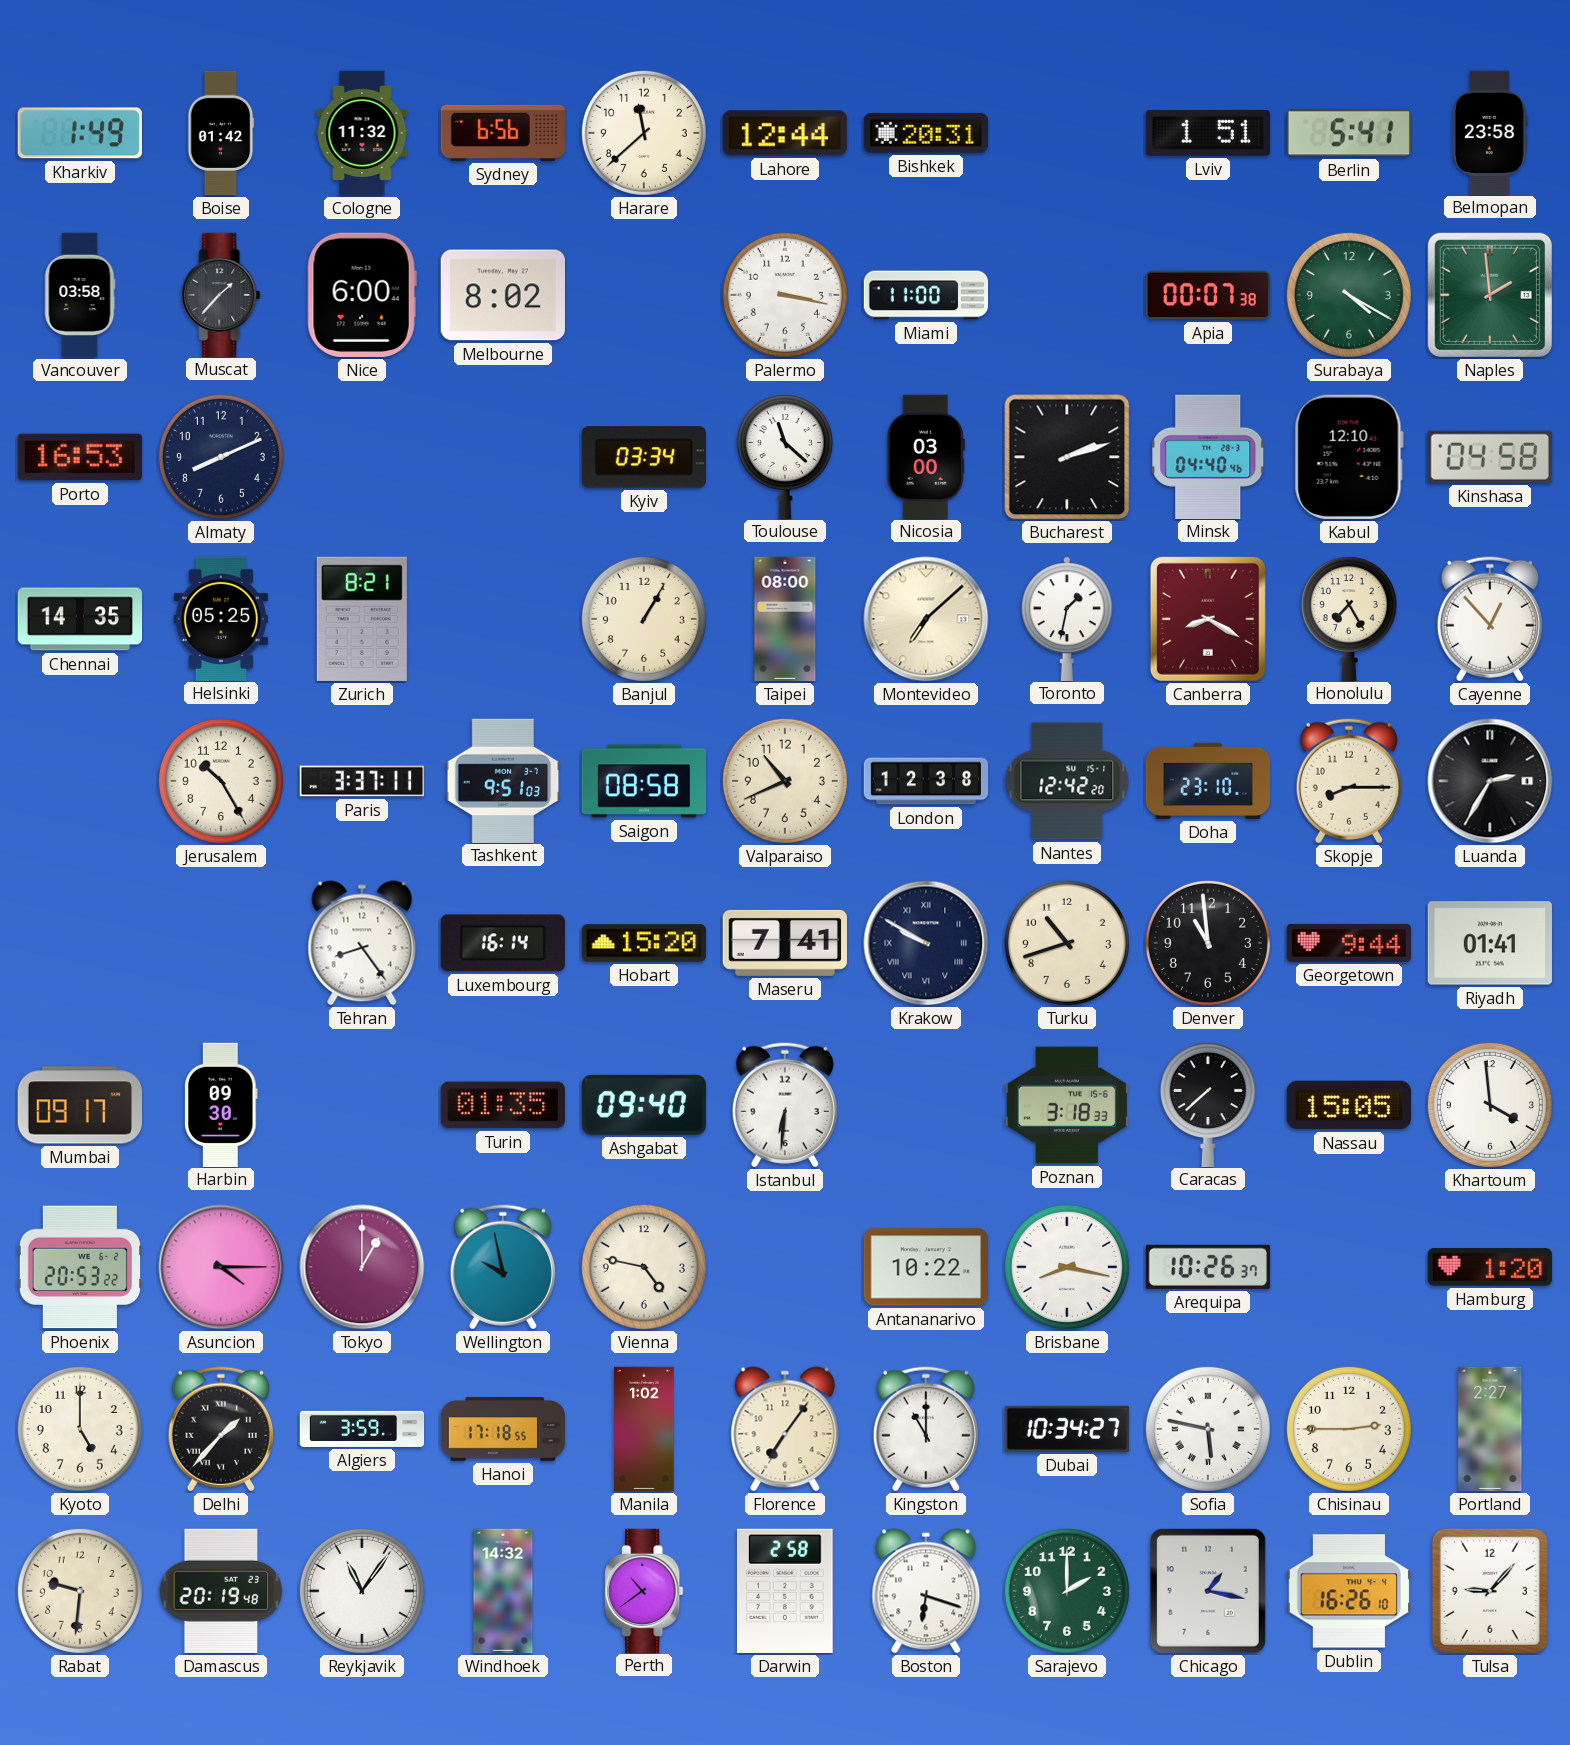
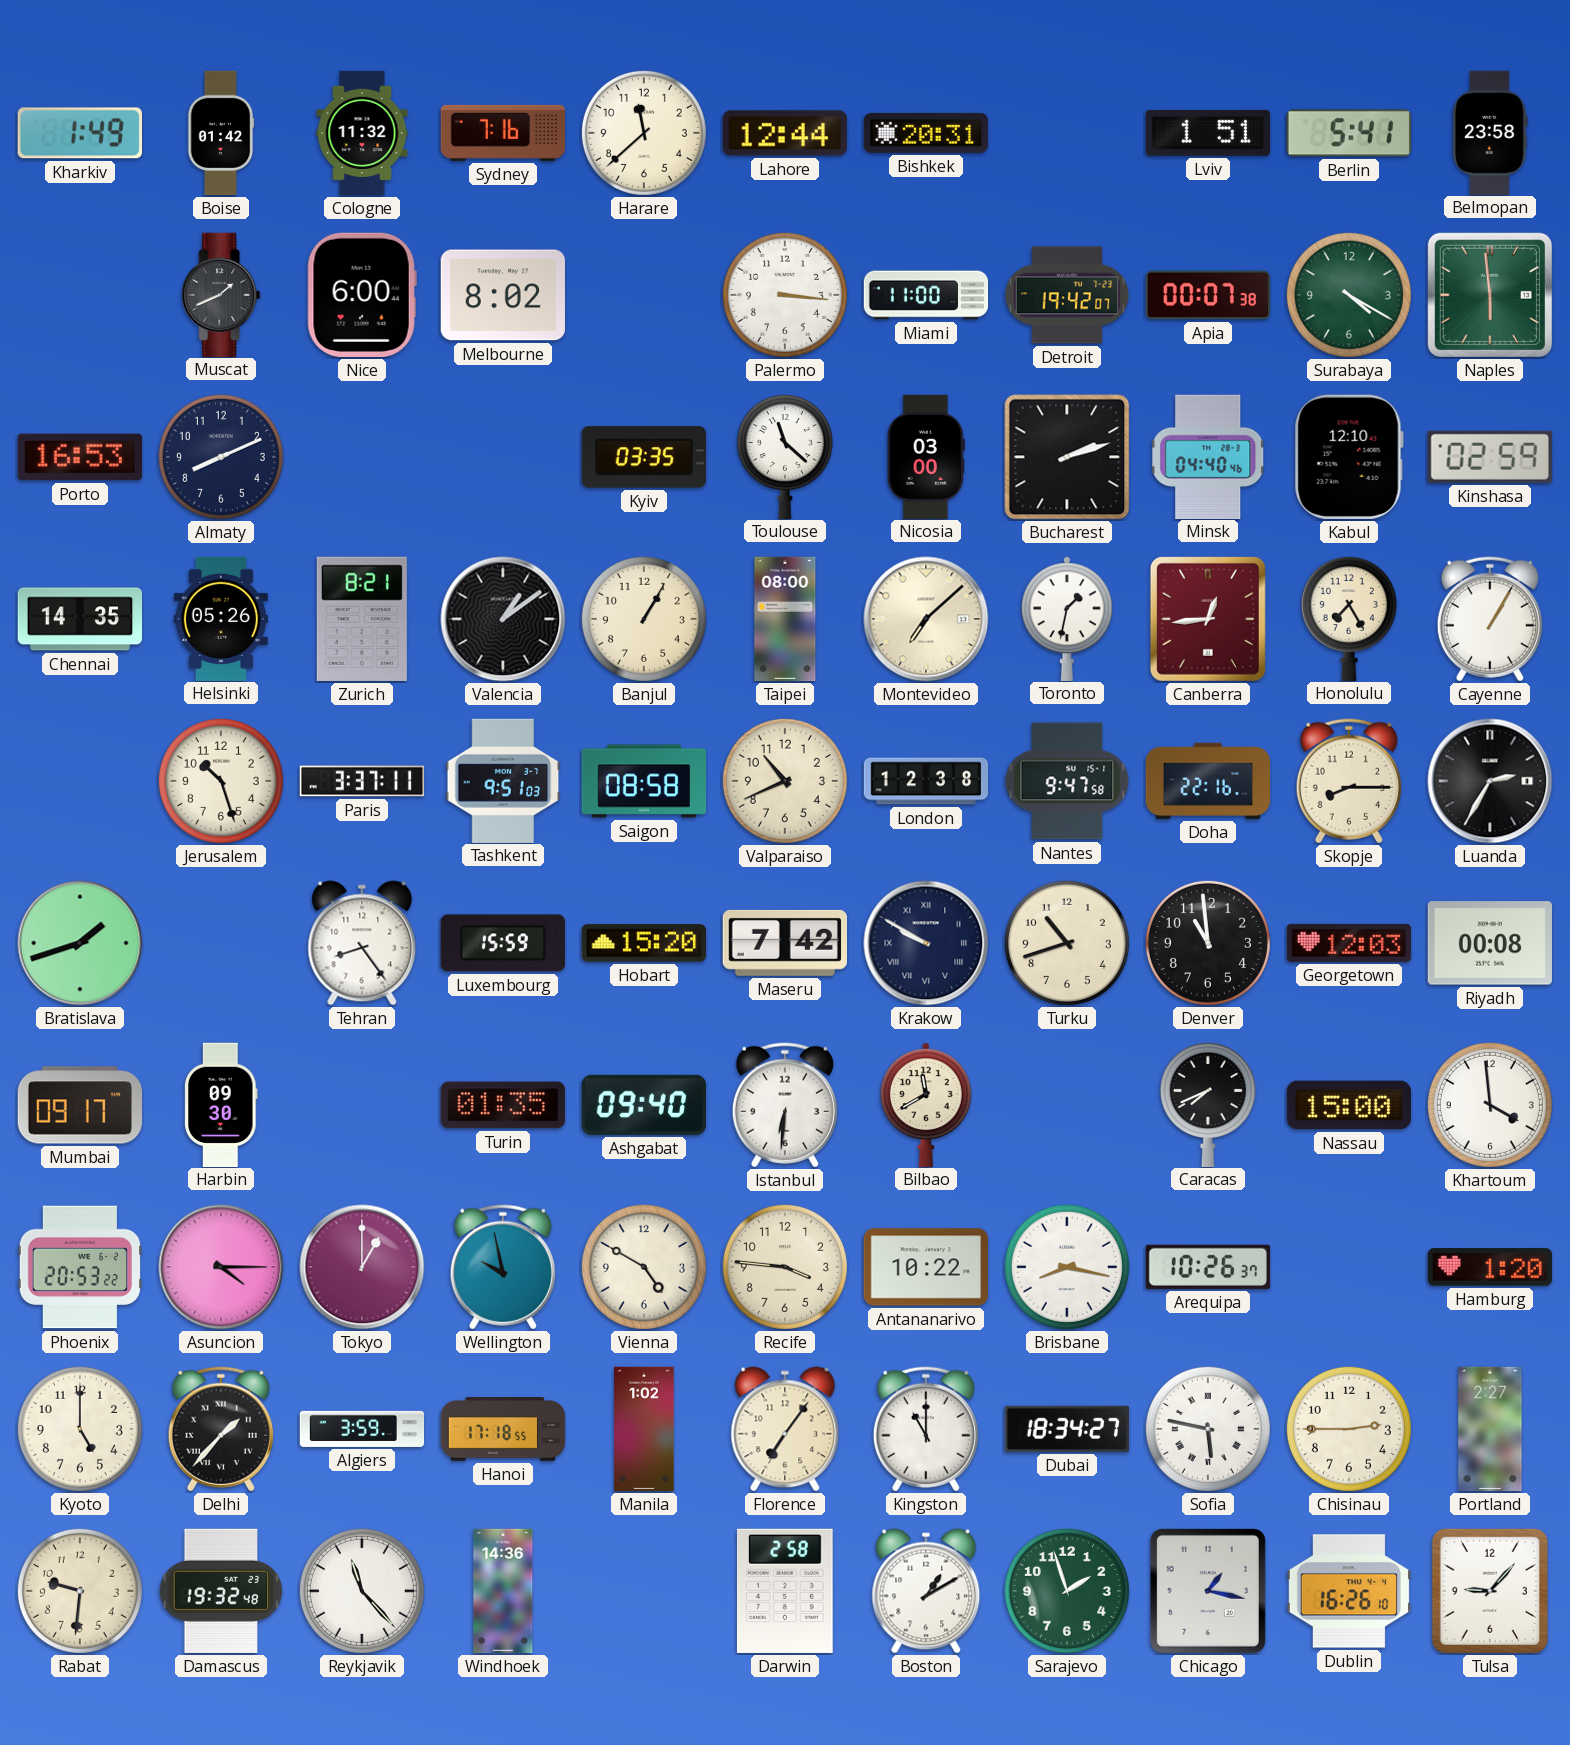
Sydney: 6:56 -> 7:16 (502, 133)
Vancouver: 03:58 -> none (80, 295)
Muscat: 1:37 -> 1:41 (221, 294)
Palermo: 3:17 -> 3:16 (785, 295)
Detroit: none -> 19:42 (1067, 295)
Naples: 1:59 -> 5:59 (1490, 295)
Kyiv: 03:34 -> 03:35 (644, 457)
Kinshasa: 04:58 -> 02:59 (1490, 457)
Helsinki: 05:25 -> 05:26 (221, 618)
Valencia: none -> 1:09 (503, 619)
Canberra: 8:20 -> 12:44 (1208, 619)
Cayenne: 12:53 -> 1:05 (1490, 619)
Jerusalem: 10:25 -> 10:27 (221, 781)
Nantes: 12:42 -> 9:47 (1067, 781)
Doha: 23:10 -> 22:16 (1208, 781)
Bratislava: none -> 1:42 (80, 943)
Luxembourg: 16:14 -> 15:59 (503, 943)
Maseru: 7:41 -> 7:42 (785, 943)
Georgetown: 9:44 -> 12:03 (1349, 943)
Riyadh: 01:41 -> 00:08 (1489, 943)
Bilbao: none -> 11:40 (926, 1104)
Poznan: 3:18 -> none (1067, 1105)
Caracas: 7:38 -> 7:41 (1208, 1105)
Nassau: 15:05 -> 15:00 (1349, 1105)
Vienna: 4:47 -> 4:50 (644, 1267)
Recife: none -> 3:46 (785, 1267)
Dubai: 10:34 -> 18:34 (1067, 1429)
Damascus: 20:19 -> 19:32 (221, 1591)
Reykjavik: 11:06 -> 11:23 (362, 1591)
Windhoek: 14:32 -> 14:36 (503, 1591)
Perth: 10:39 -> none (644, 1590)
Boston: 6:18 -> 1:10 (926, 1591)
Sarajevo: 2:00 -> 1:57 (1067, 1591)
